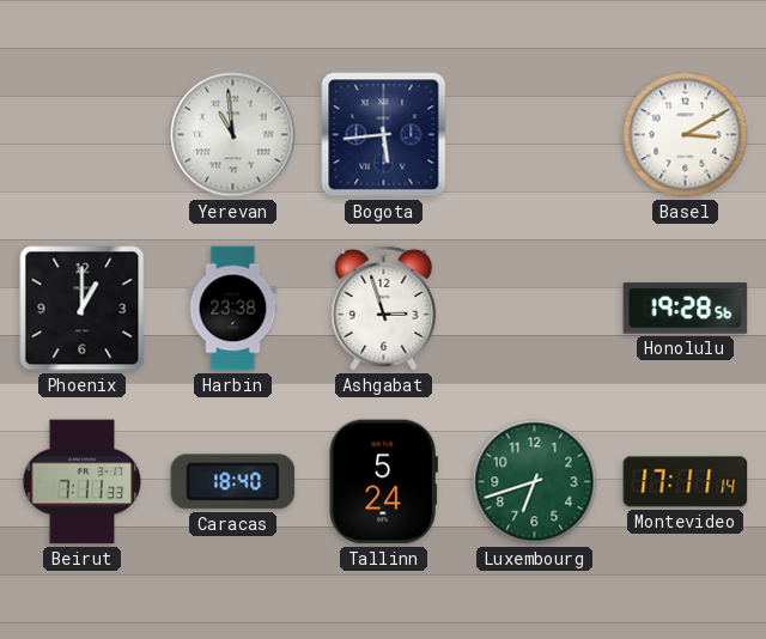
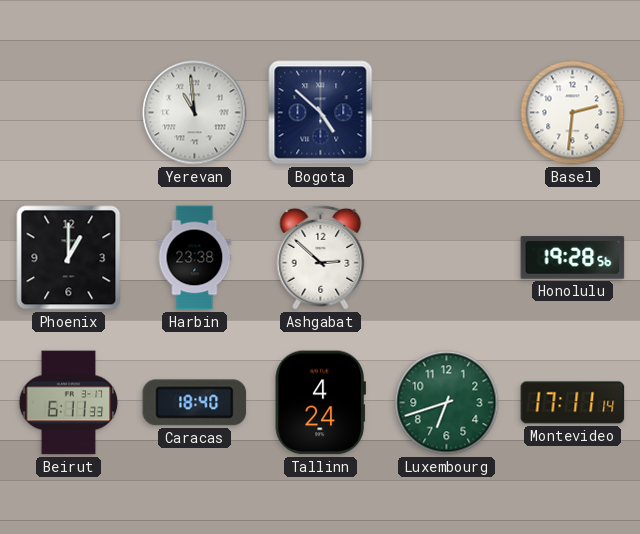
Bogota: 5:44 -> 4:52 (321, 113)
Basel: 3:10 -> 2:31 (573, 113)
Ashgabat: 2:57 -> 2:52 (321, 257)
Beirut: 7:11 -> 6:11 (69, 403)
Tallinn: 5:24 -> 4:24 (320, 403)
